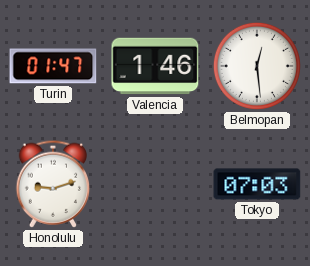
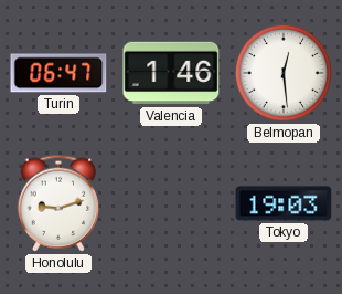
Turin: 01:47 -> 06:47 (58, 73)
Tokyo: 07:03 -> 19:03 (284, 203)
